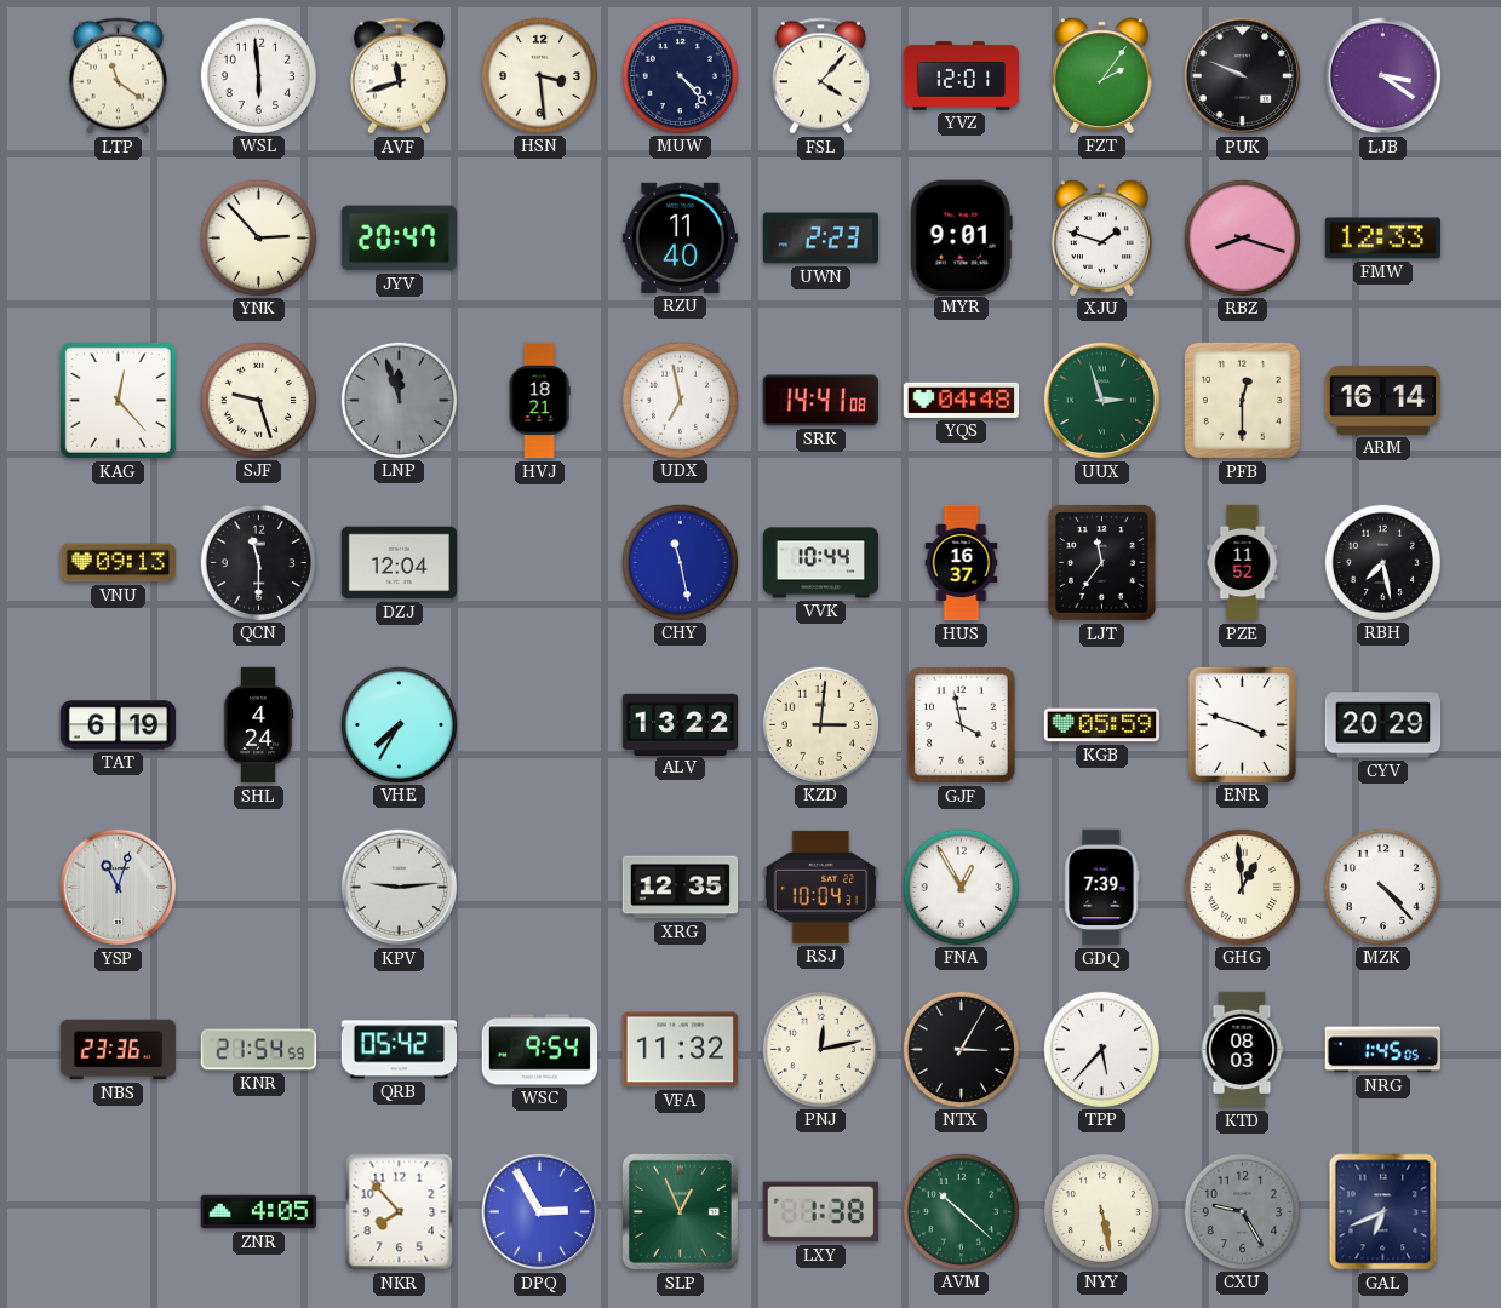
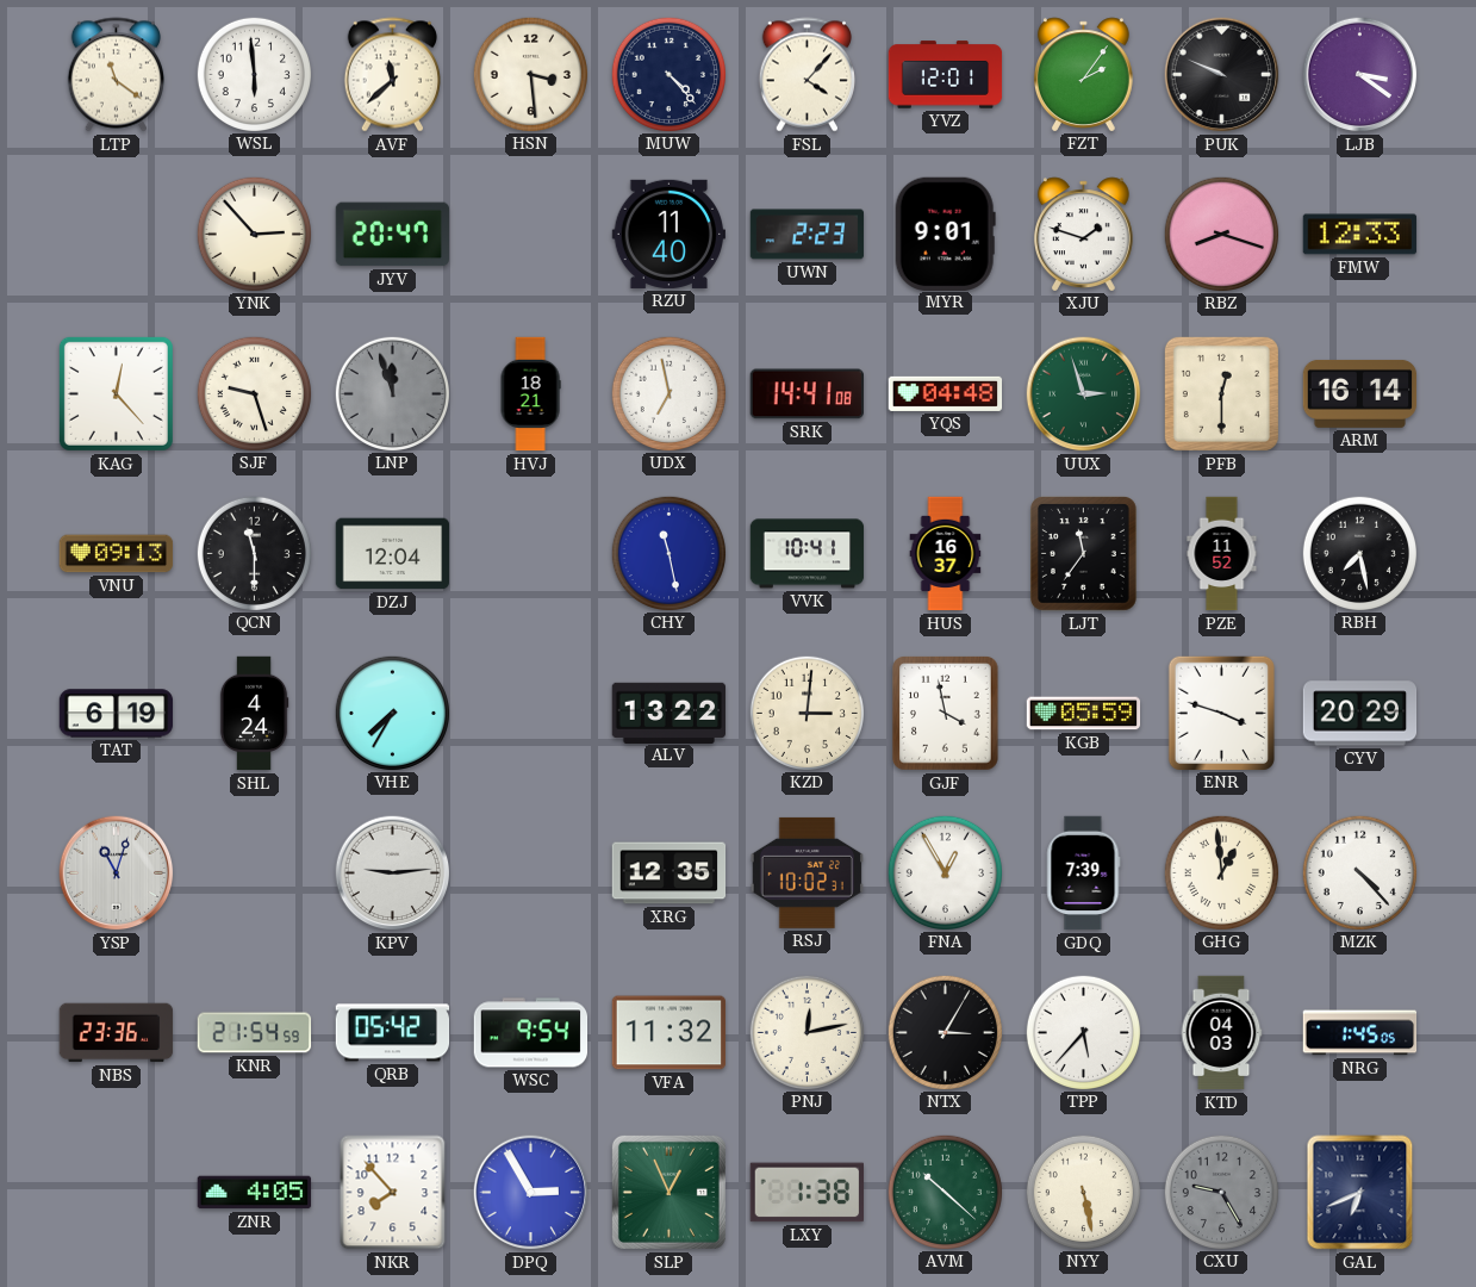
AVF: 11:42 -> 11:38 (392, 75)
VVK: 10:44 -> 10:41 (808, 554)
RSJ: 10:04 -> 10:02 (806, 872)
KTD: 08:03 -> 04:03 (1221, 1033)
